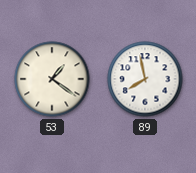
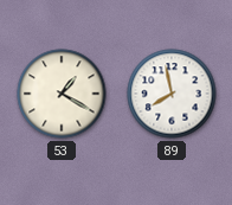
53: 1:21 -> 1:20 (62, 94)
